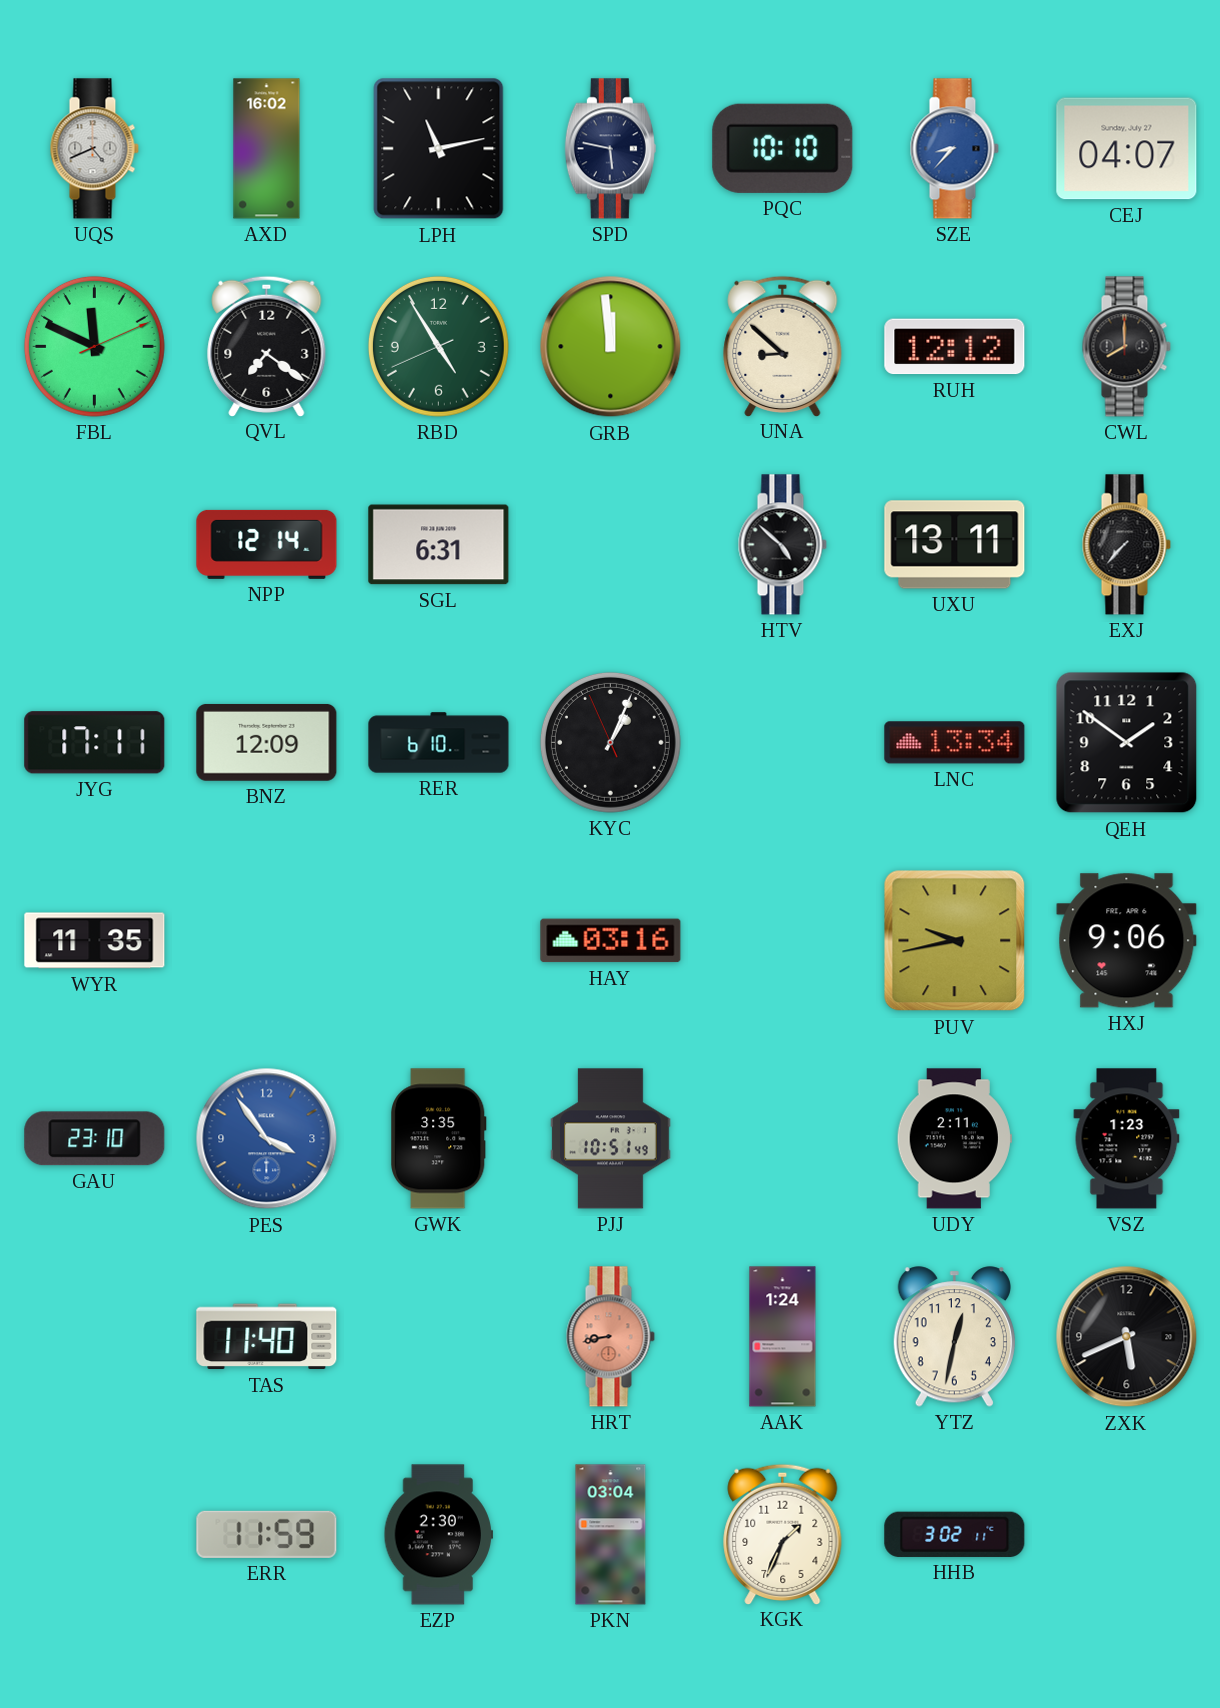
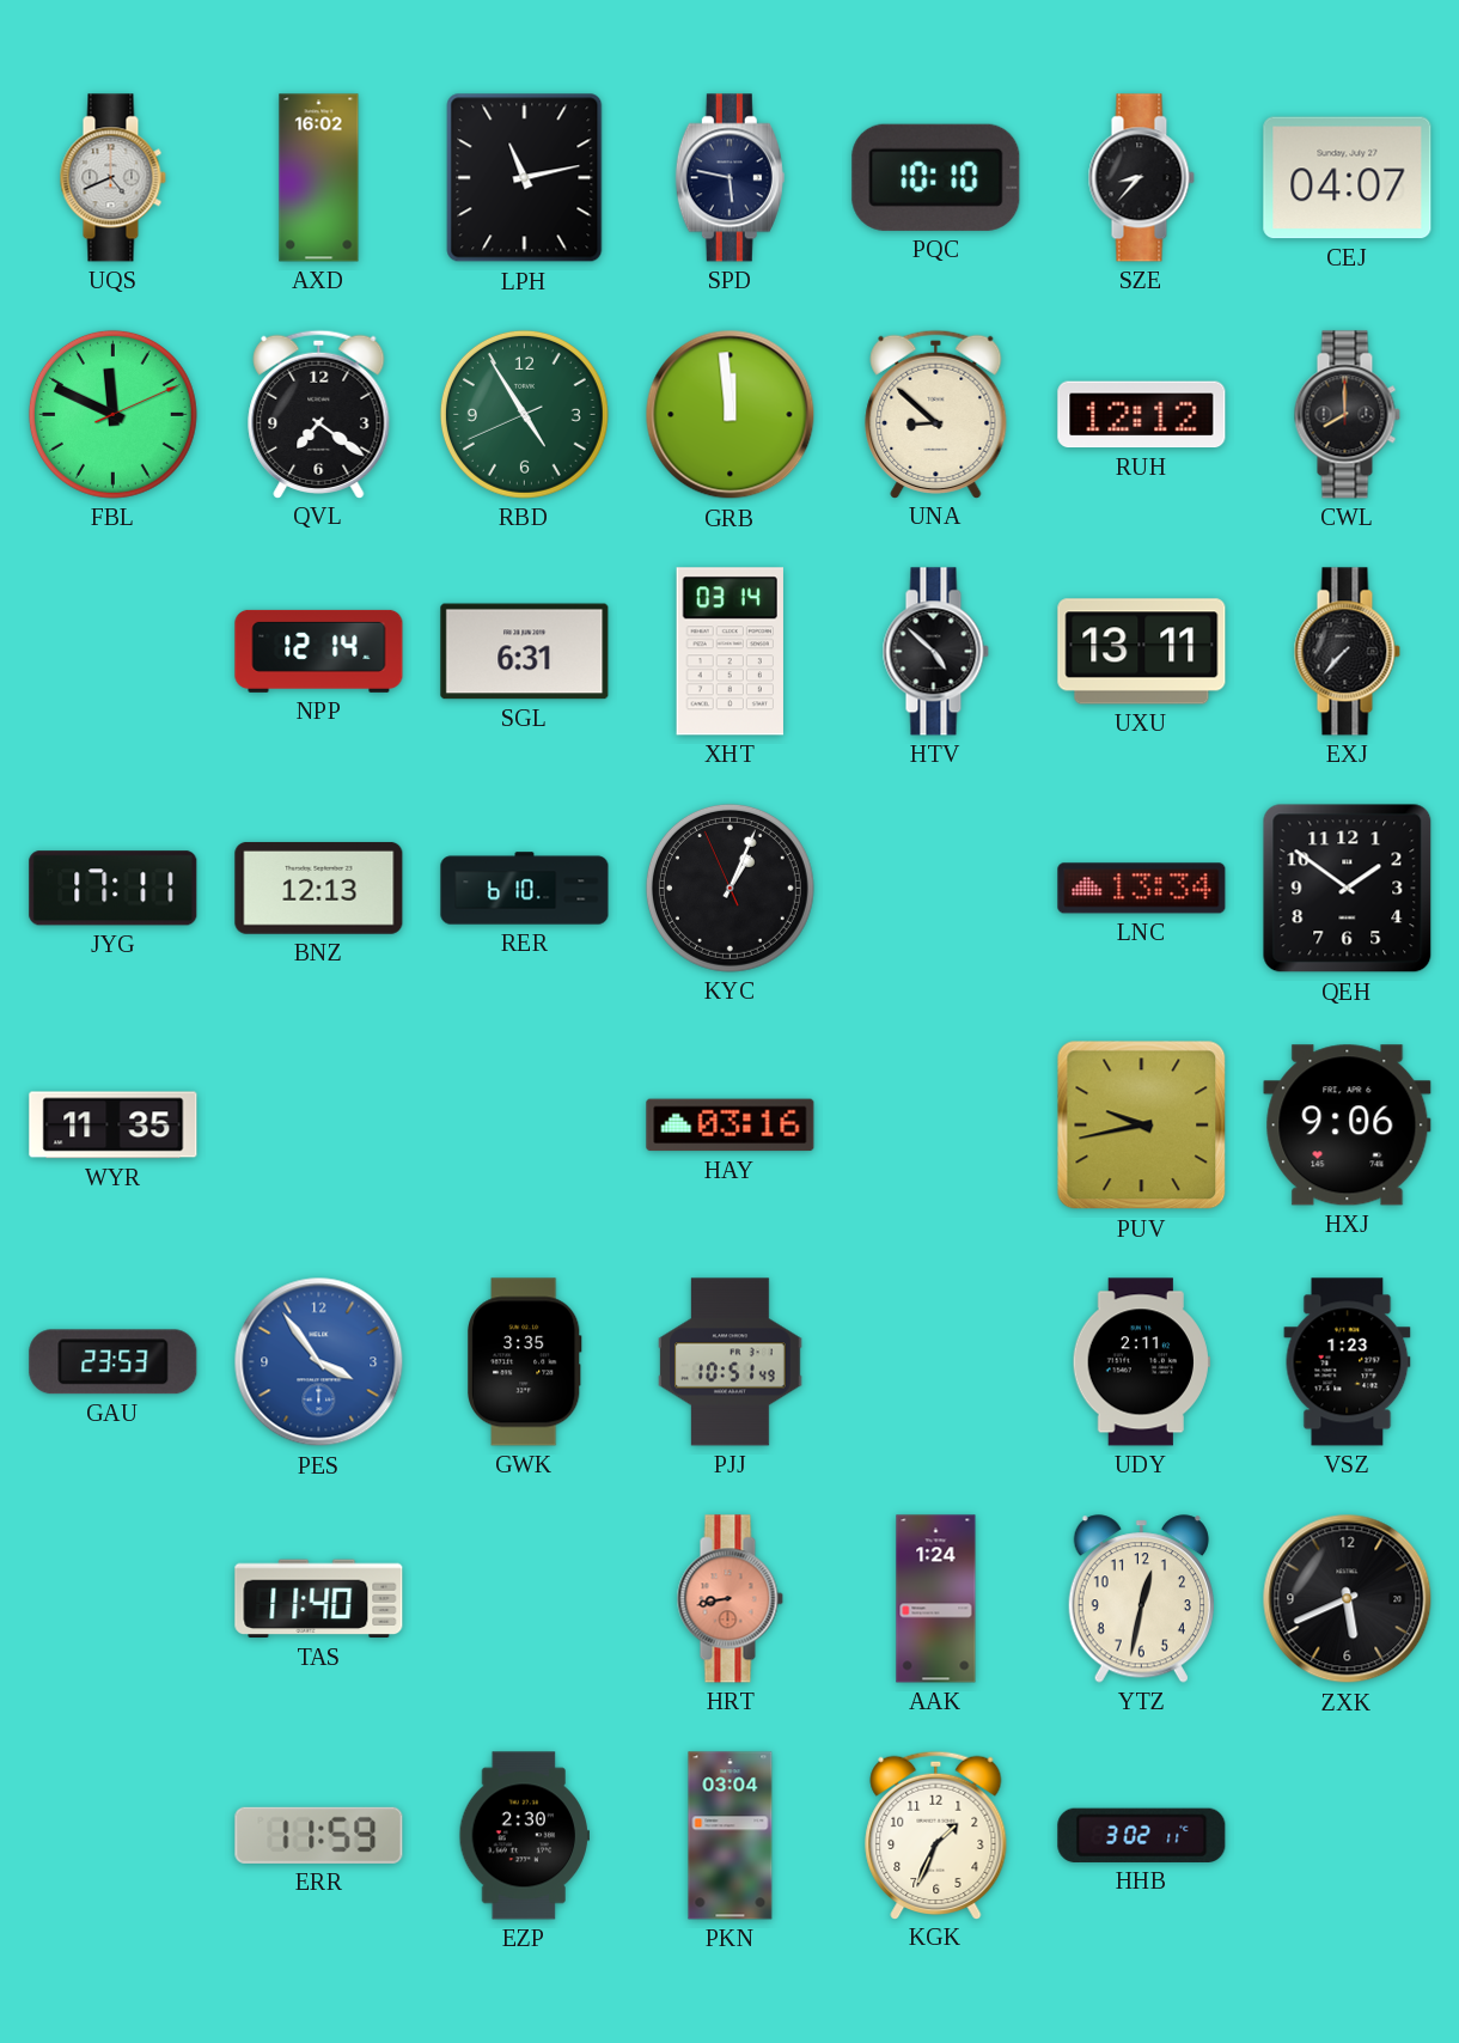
SZE dial: blue -> black (1141, 178)
XHT: none -> 03:14 (729, 652)
BNZ: 12:09 -> 12:13 (319, 888)
GAU: 23:10 -> 23:53 (114, 1362)
